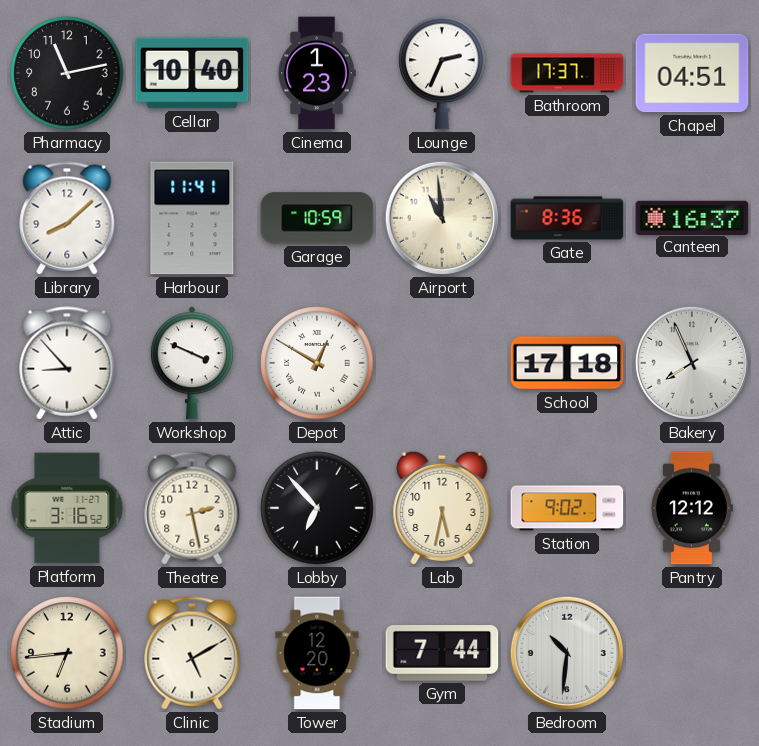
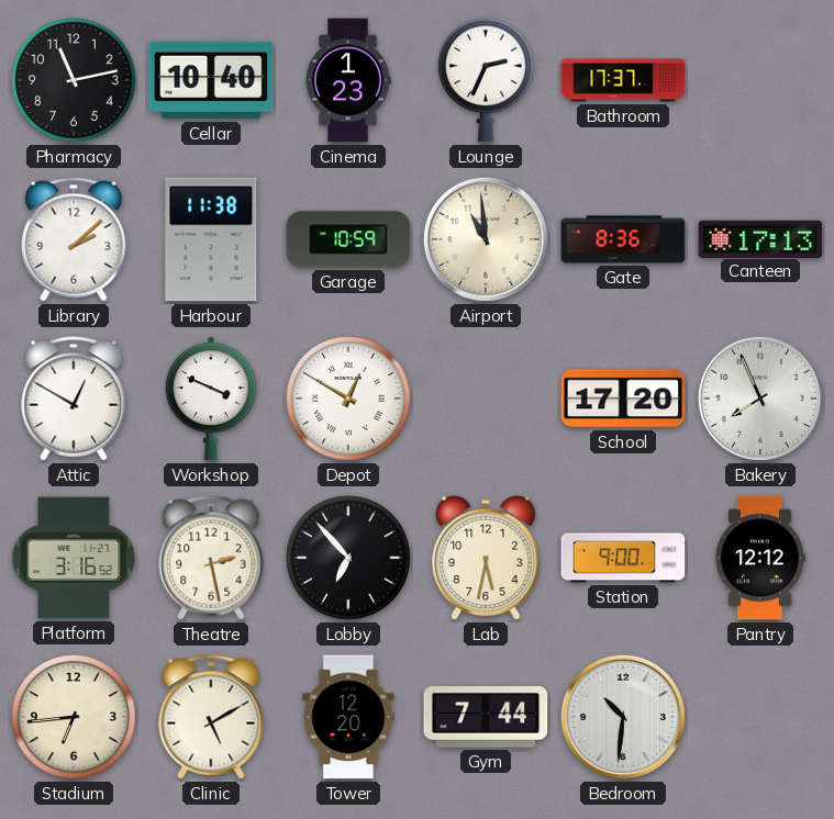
Chapel: 04:51 -> none (692, 73)
Library: 8:08 -> 2:08 (74, 239)
Harbour: 11:41 -> 11:38 (211, 239)
Canteen: 16:37 -> 17:13 (760, 238)
Attic: 8:53 -> 12:50 (74, 399)
School: 17:18 -> 17:20 (623, 399)
Station: 9:02 -> 9:00 (623, 558)
